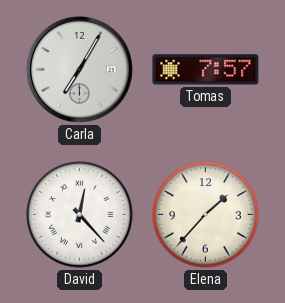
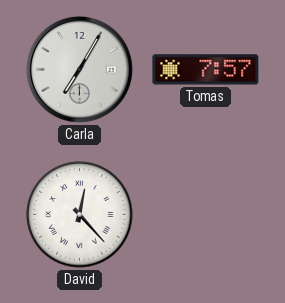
Elena: 1:37 -> none (206, 215)
